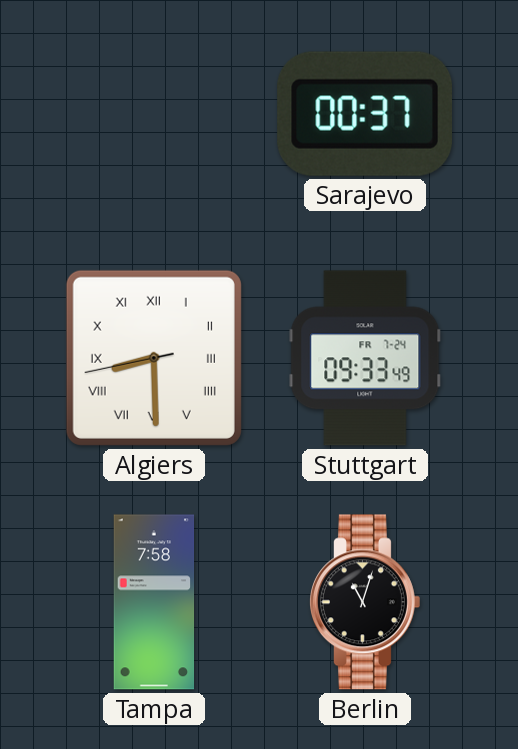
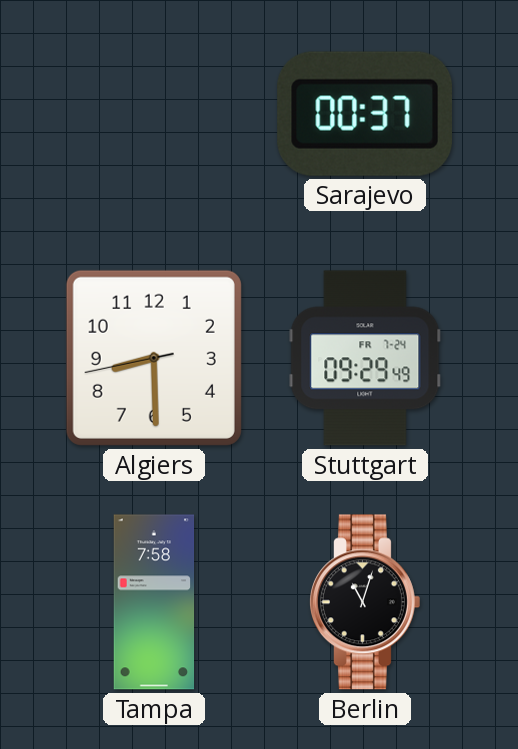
Algiers numerals: Roman -> Arabic (154, 358)
Stuttgart: 09:33 -> 09:29 (365, 358)
